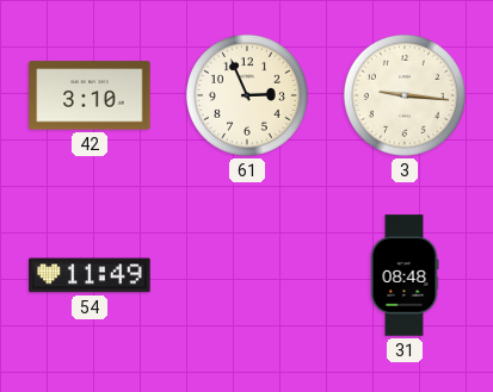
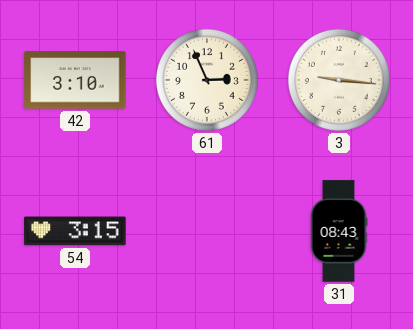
54: 11:49 -> 3:15 (75, 231)
31: 08:48 -> 08:43 (339, 231)
